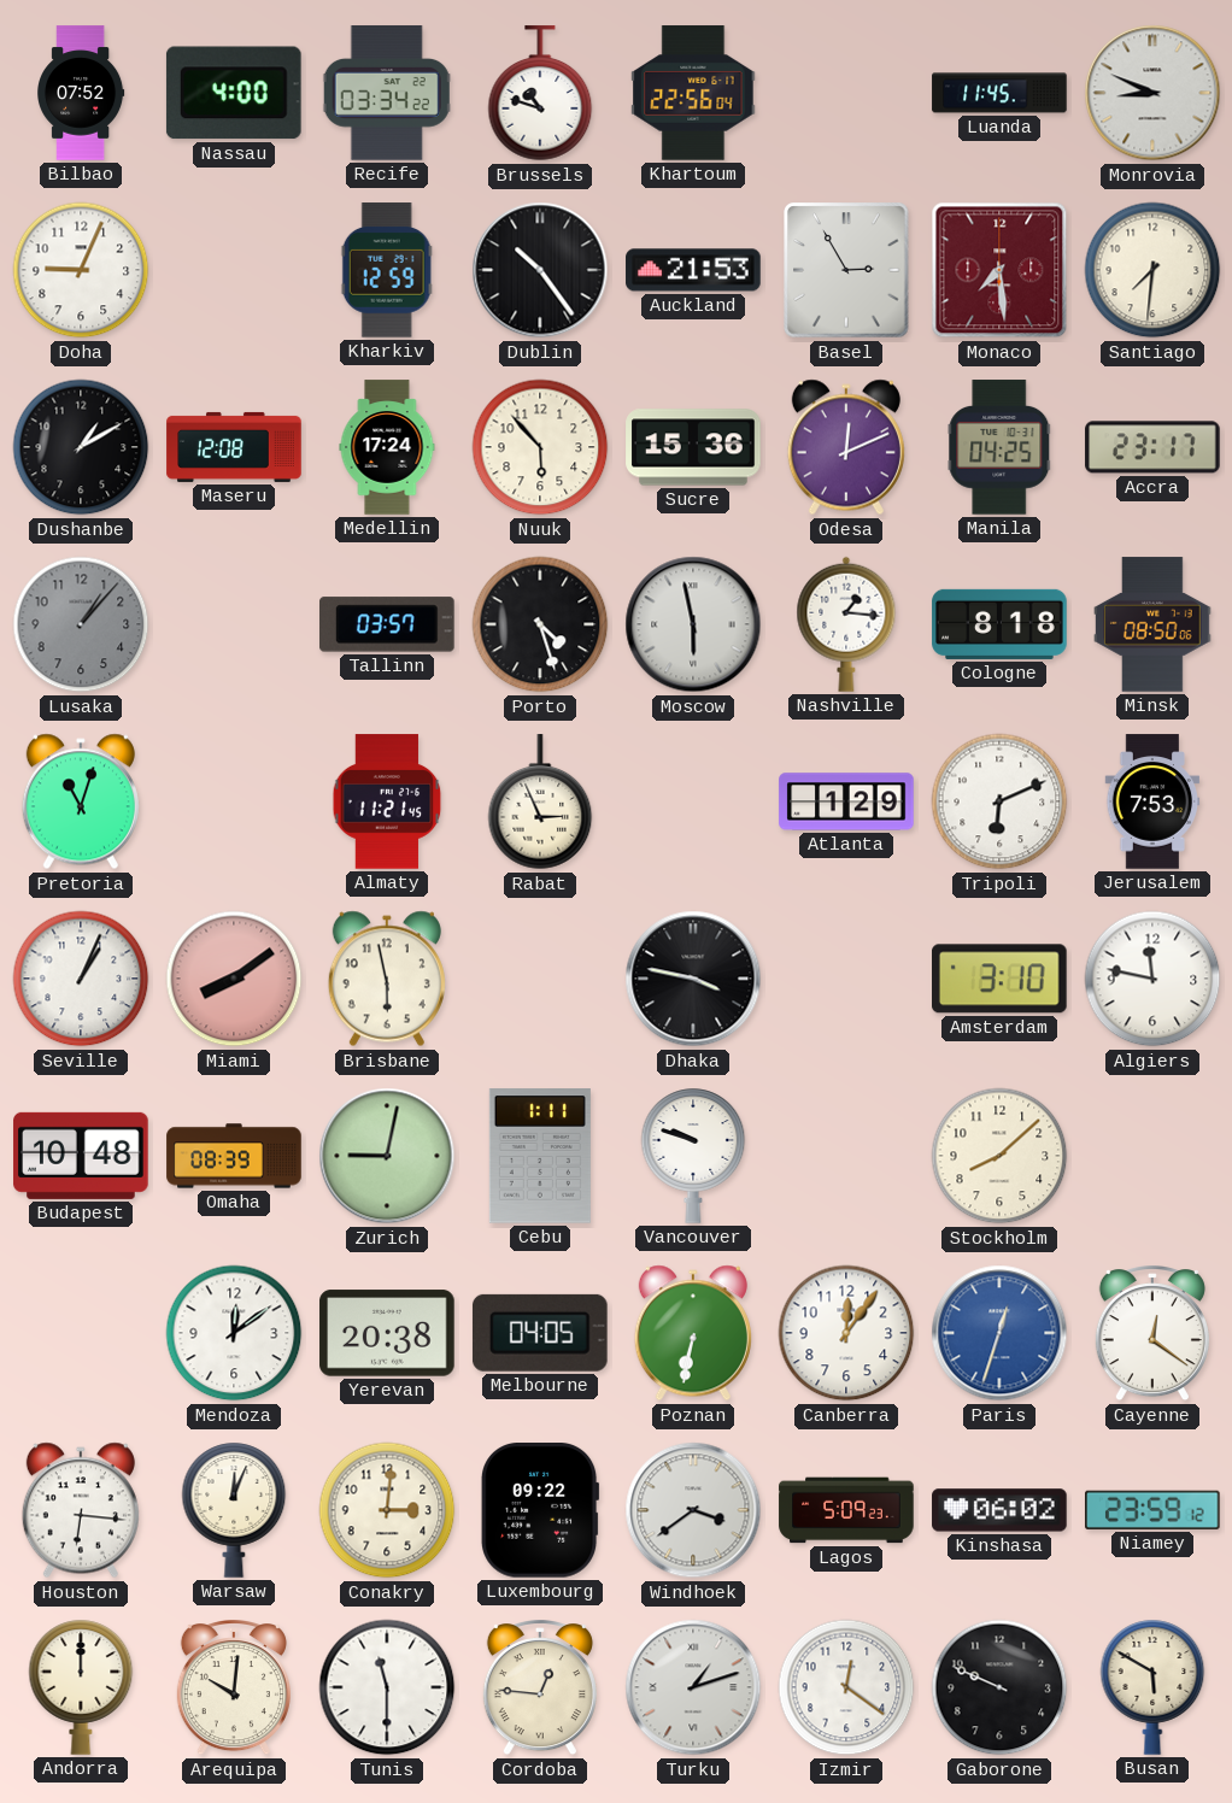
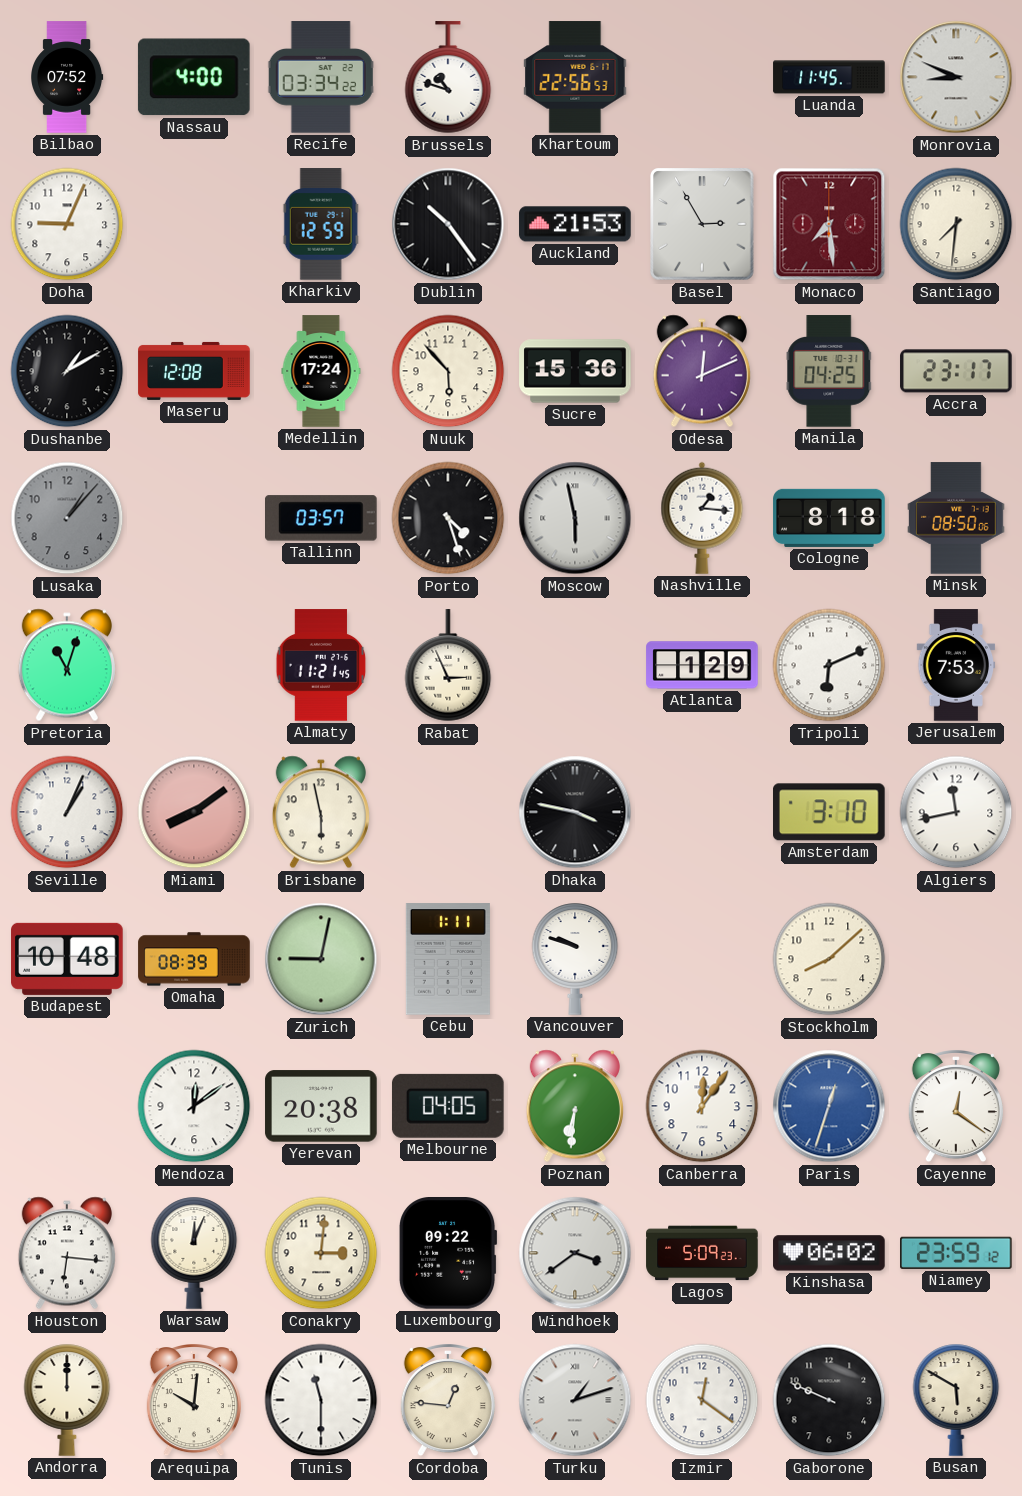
Khartoum: 22:56:04 -> 22:56:53 (575, 77)
Algiers: 11:47 -> 11:43 (956, 812)
Poznan: 6:32 -> 6:31 (575, 1106)
